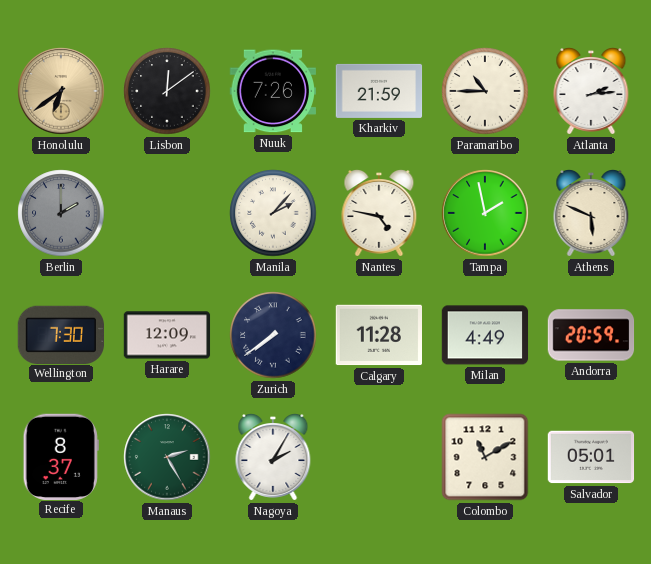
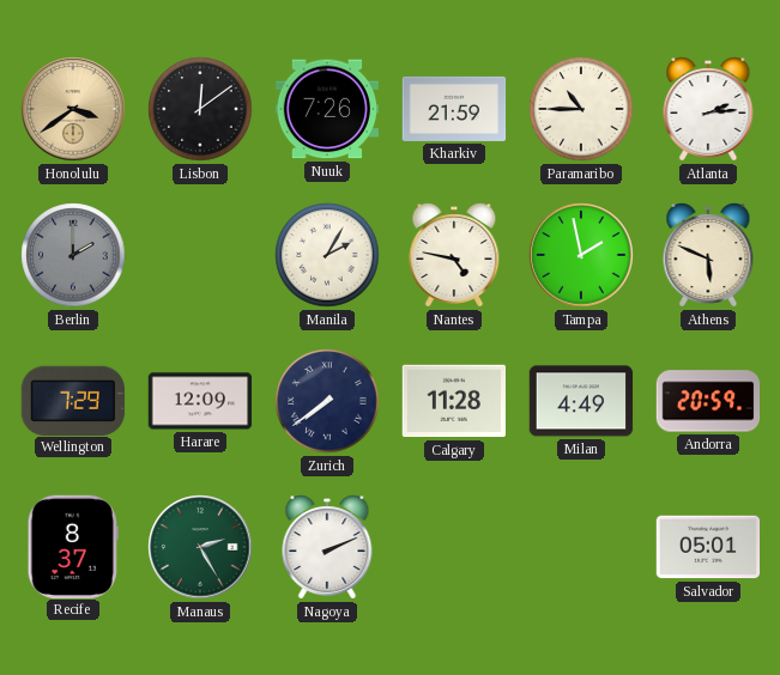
Honolulu: 6:39 -> 3:39 (73, 109)
Manila: 2:07 -> 2:05 (327, 255)
Wellington: 7:30 -> 7:29 (72, 400)
Nagoya: 2:05 -> 2:11 (327, 548)
Colombo: 11:10 -> none (485, 457)
